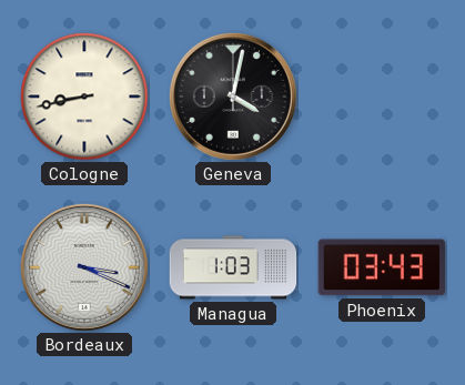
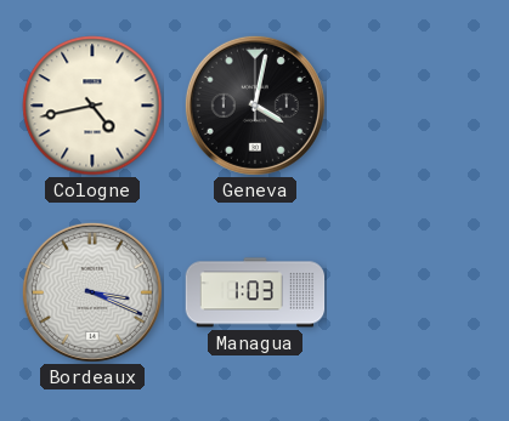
Cologne: 8:43 -> 4:43 (92, 106)
Phoenix: 03:43 -> none (381, 267)
